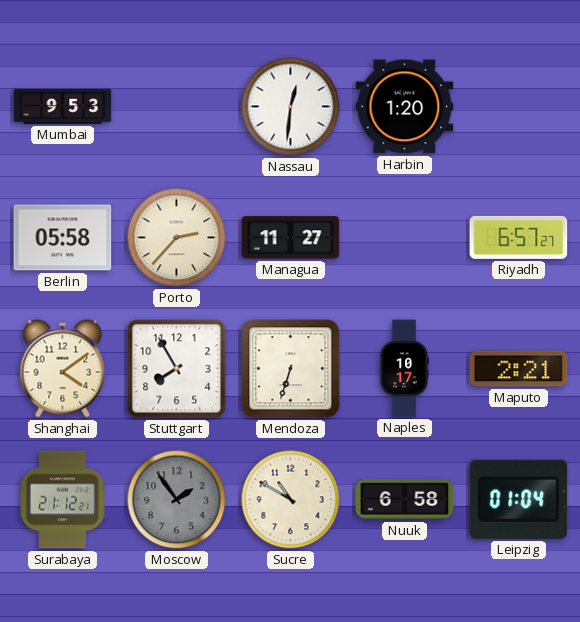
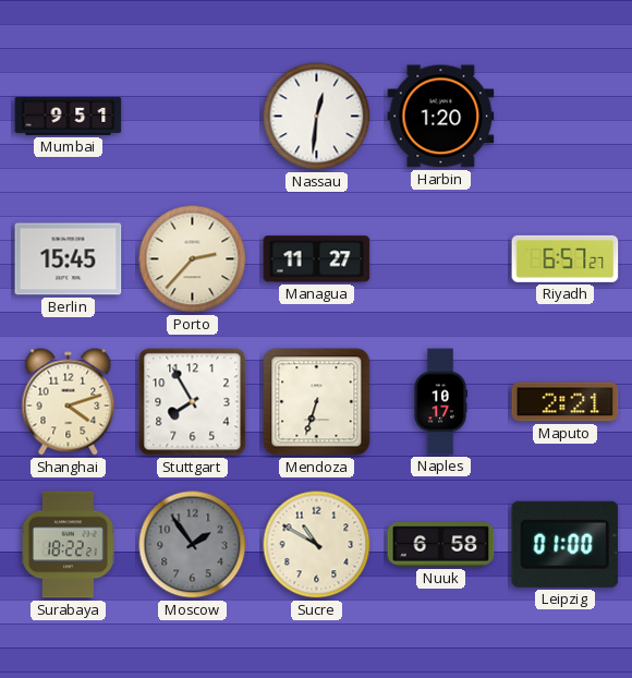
Mumbai: 9:53 -> 9:51 (69, 116)
Berlin: 05:58 -> 15:45 (69, 259)
Shanghai: 4:09 -> 4:12 (69, 402)
Surabaya: 21:12 -> 18:22 (69, 545)
Leipzig: 01:04 -> 01:00 (566, 544)
